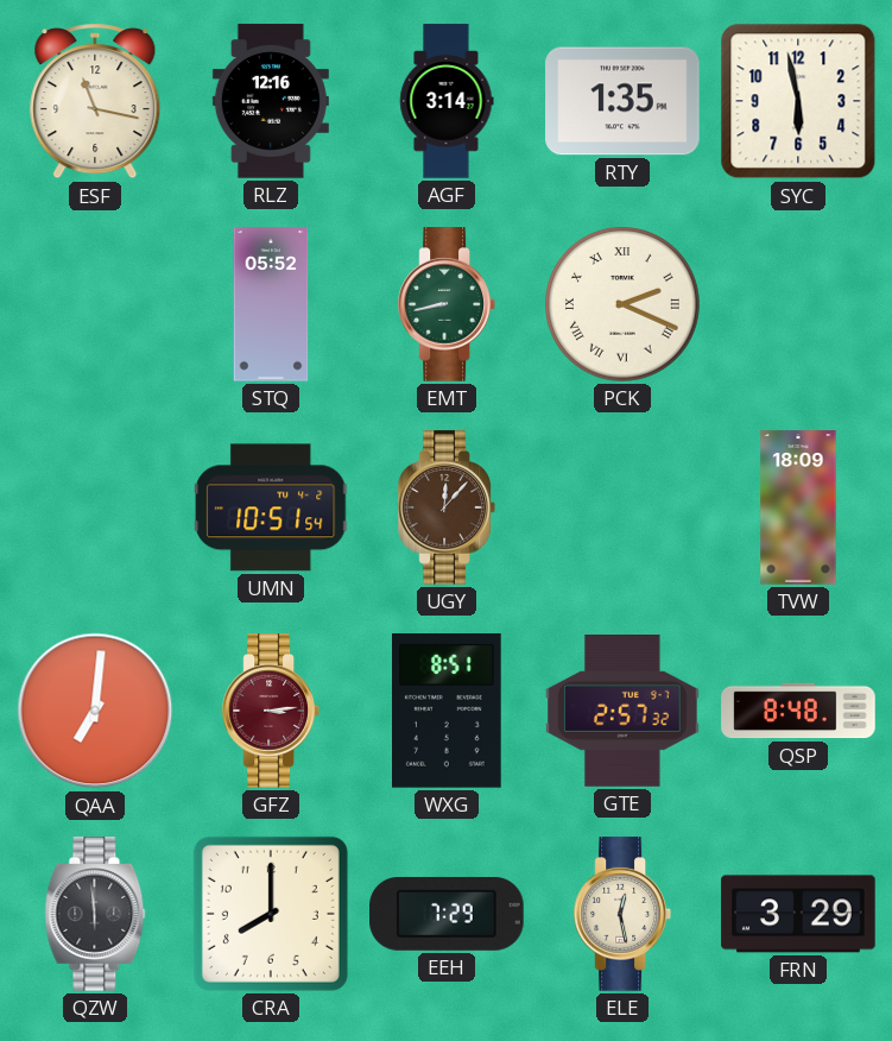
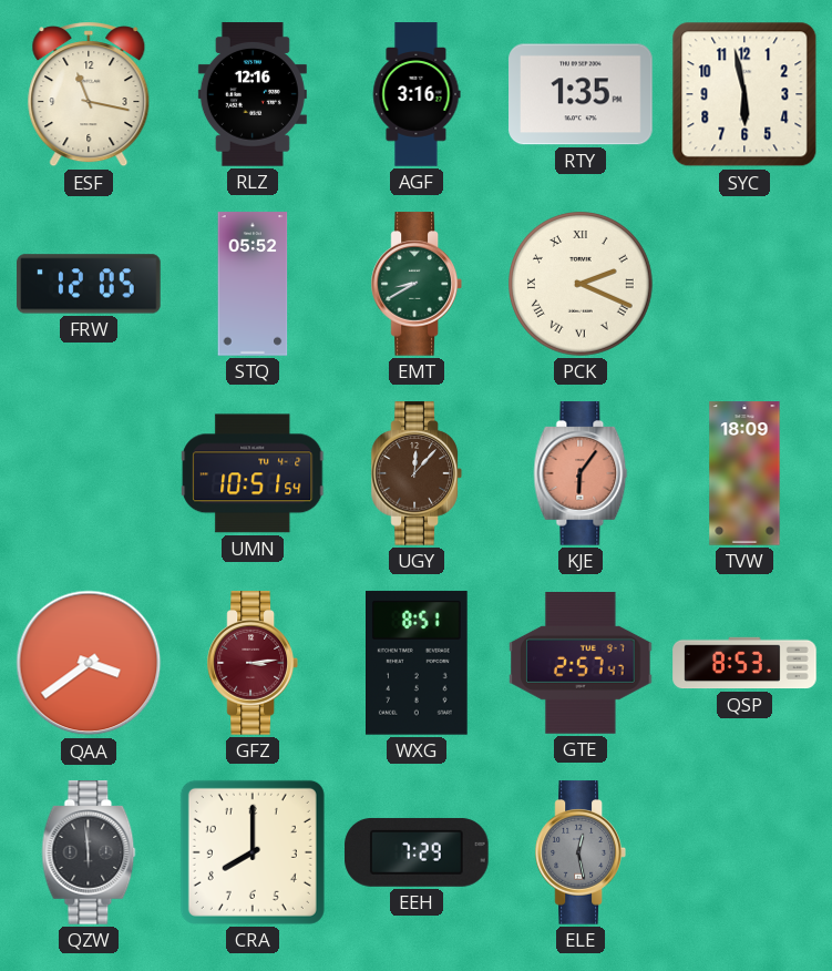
AGF: 3:14 -> 3:16 (417, 94)
FRW: none -> 12:05 (89, 284)
EMT: 8:43 -> 8:40 (417, 284)
KJE: none -> 6:06 (581, 473)
QAA: 7:01 -> 3:39 (89, 663)
GTE: 2:57:32 -> 2:57:47 (581, 664)
QSP: 8:48 -> 8:53 (744, 663)
ELE dial: cream -> grey (581, 852)
FRN: 3:29 -> none (798, 914)
